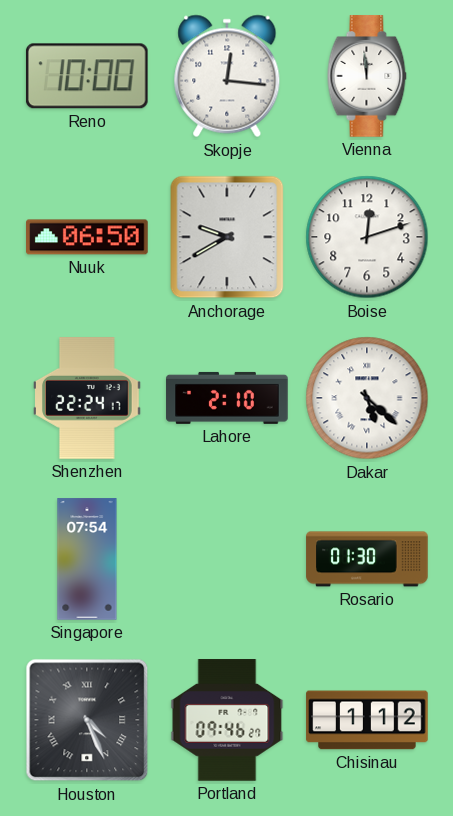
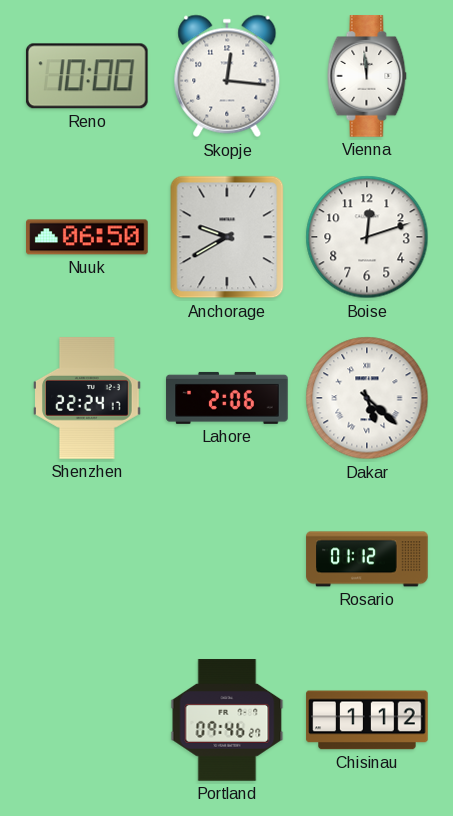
Lahore: 2:10 -> 2:06 (227, 398)
Singapore: 07:54 -> none (87, 559)
Rosario: 01:30 -> 01:12 (367, 559)
Houston: 4:26 -> none (87, 720)
